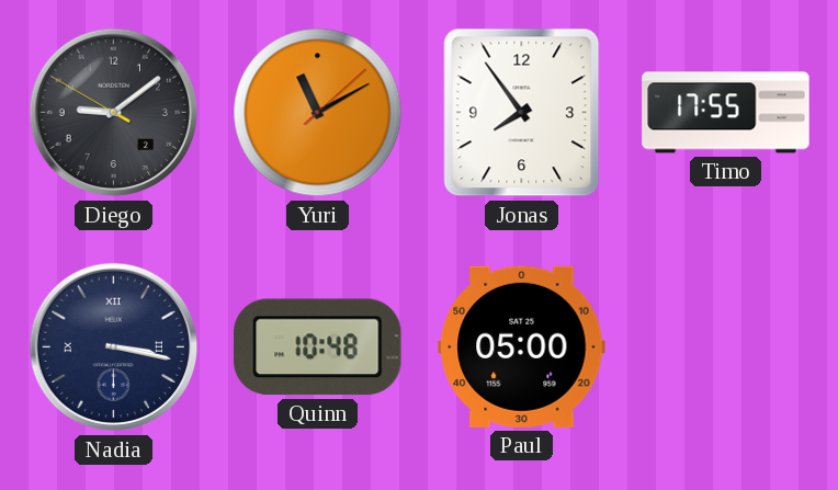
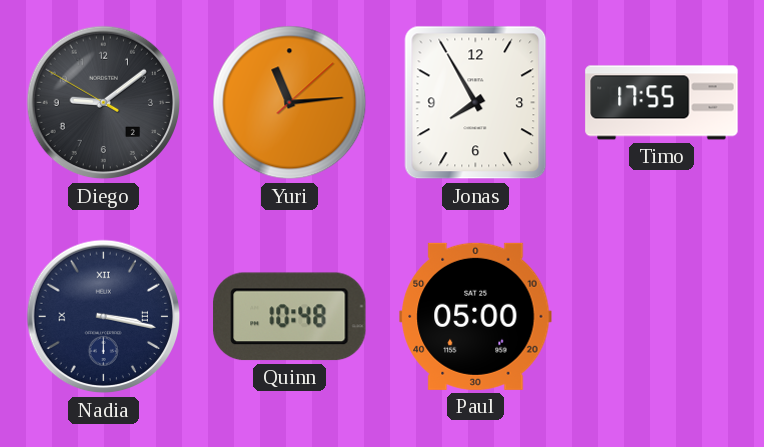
Yuri: 11:10 -> 11:14 (290, 103)
Jonas: 7:54 -> 7:55 (476, 103)
